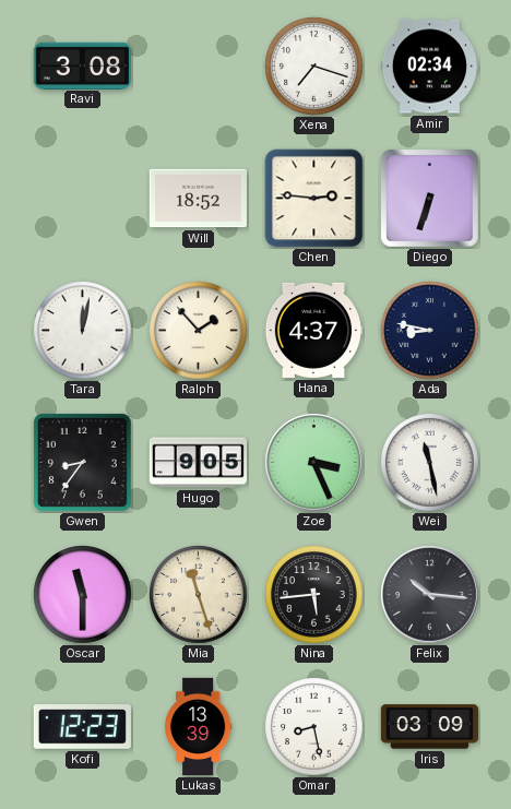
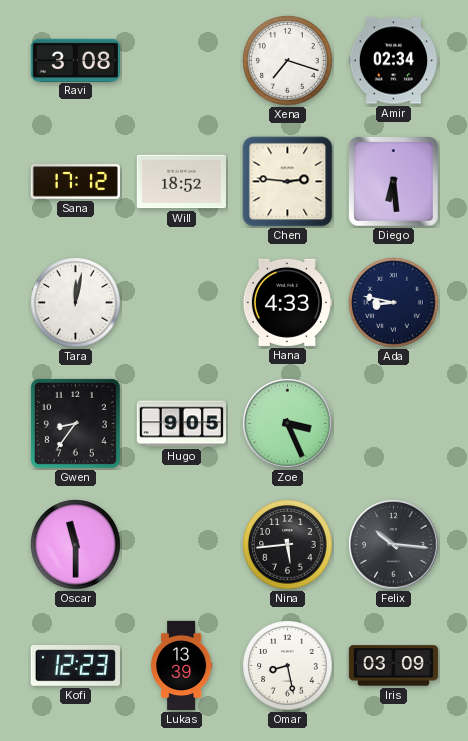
Sana: none -> 17:12 (75, 182)
Diego: 6:33 -> 6:29 (393, 181)
Ralph: 1:53 -> none (199, 331)
Hana: 4:37 -> 4:33 (287, 302)
Wei: 11:28 -> none (430, 463)
Mia: 11:27 -> none (199, 595)
